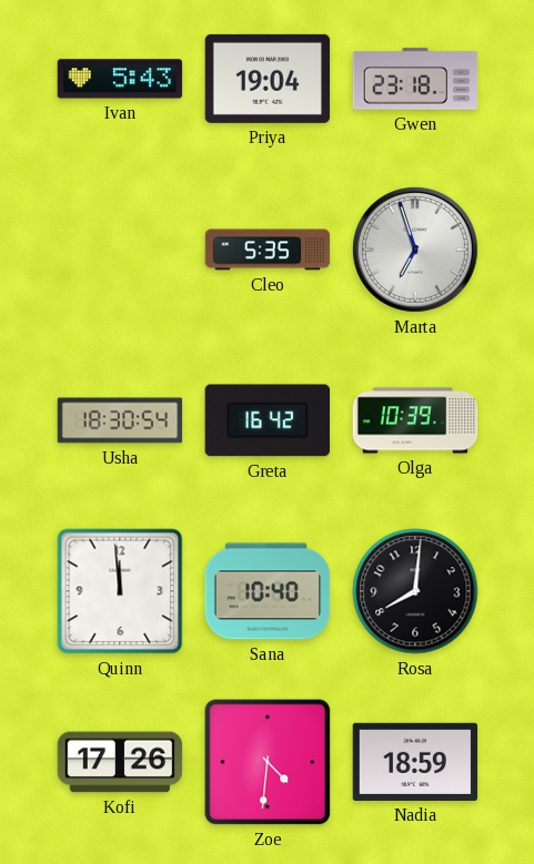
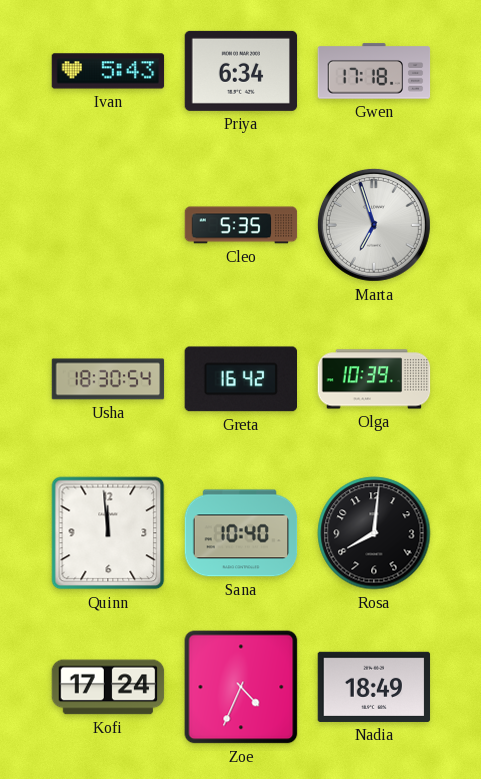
Priya: 19:04 -> 6:34 (241, 71)
Gwen: 23:18 -> 17:18 (374, 71)
Kofi: 17:26 -> 17:24 (108, 687)
Zoe: 4:31 -> 4:34 (241, 687)
Nadia: 18:59 -> 18:49 (374, 687)
